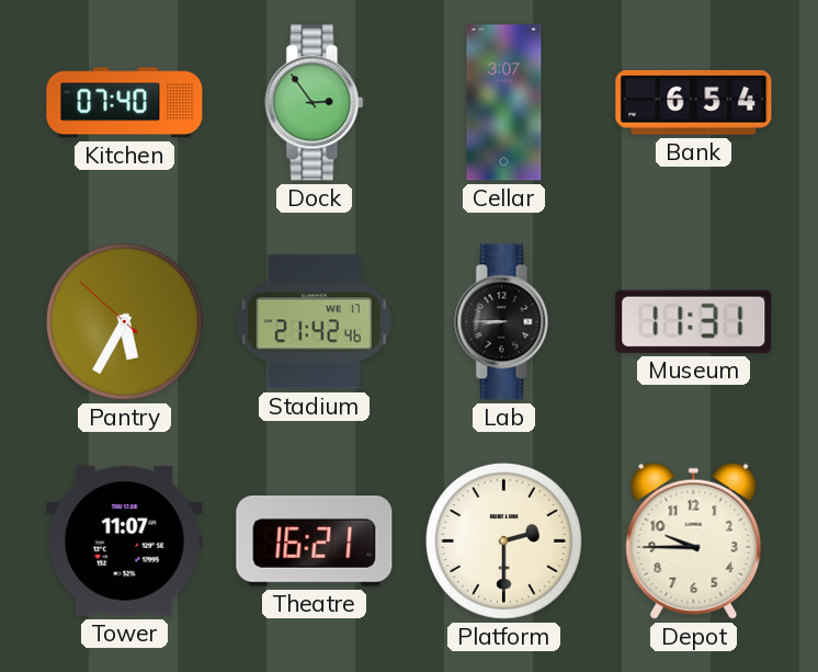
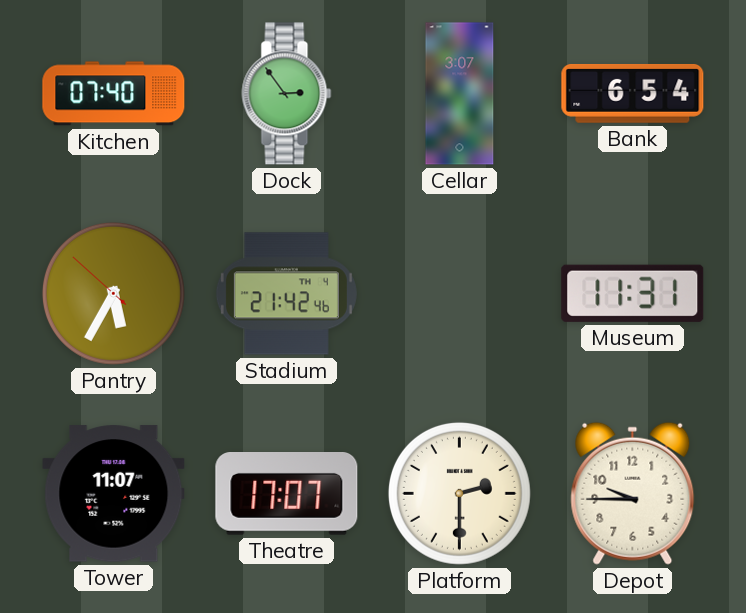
Stadium date: WE 17 -> TH 4 (286, 294)
Lab: 8:45 -> none (504, 322)
Theatre: 16:21 -> 17:07 (287, 494)
